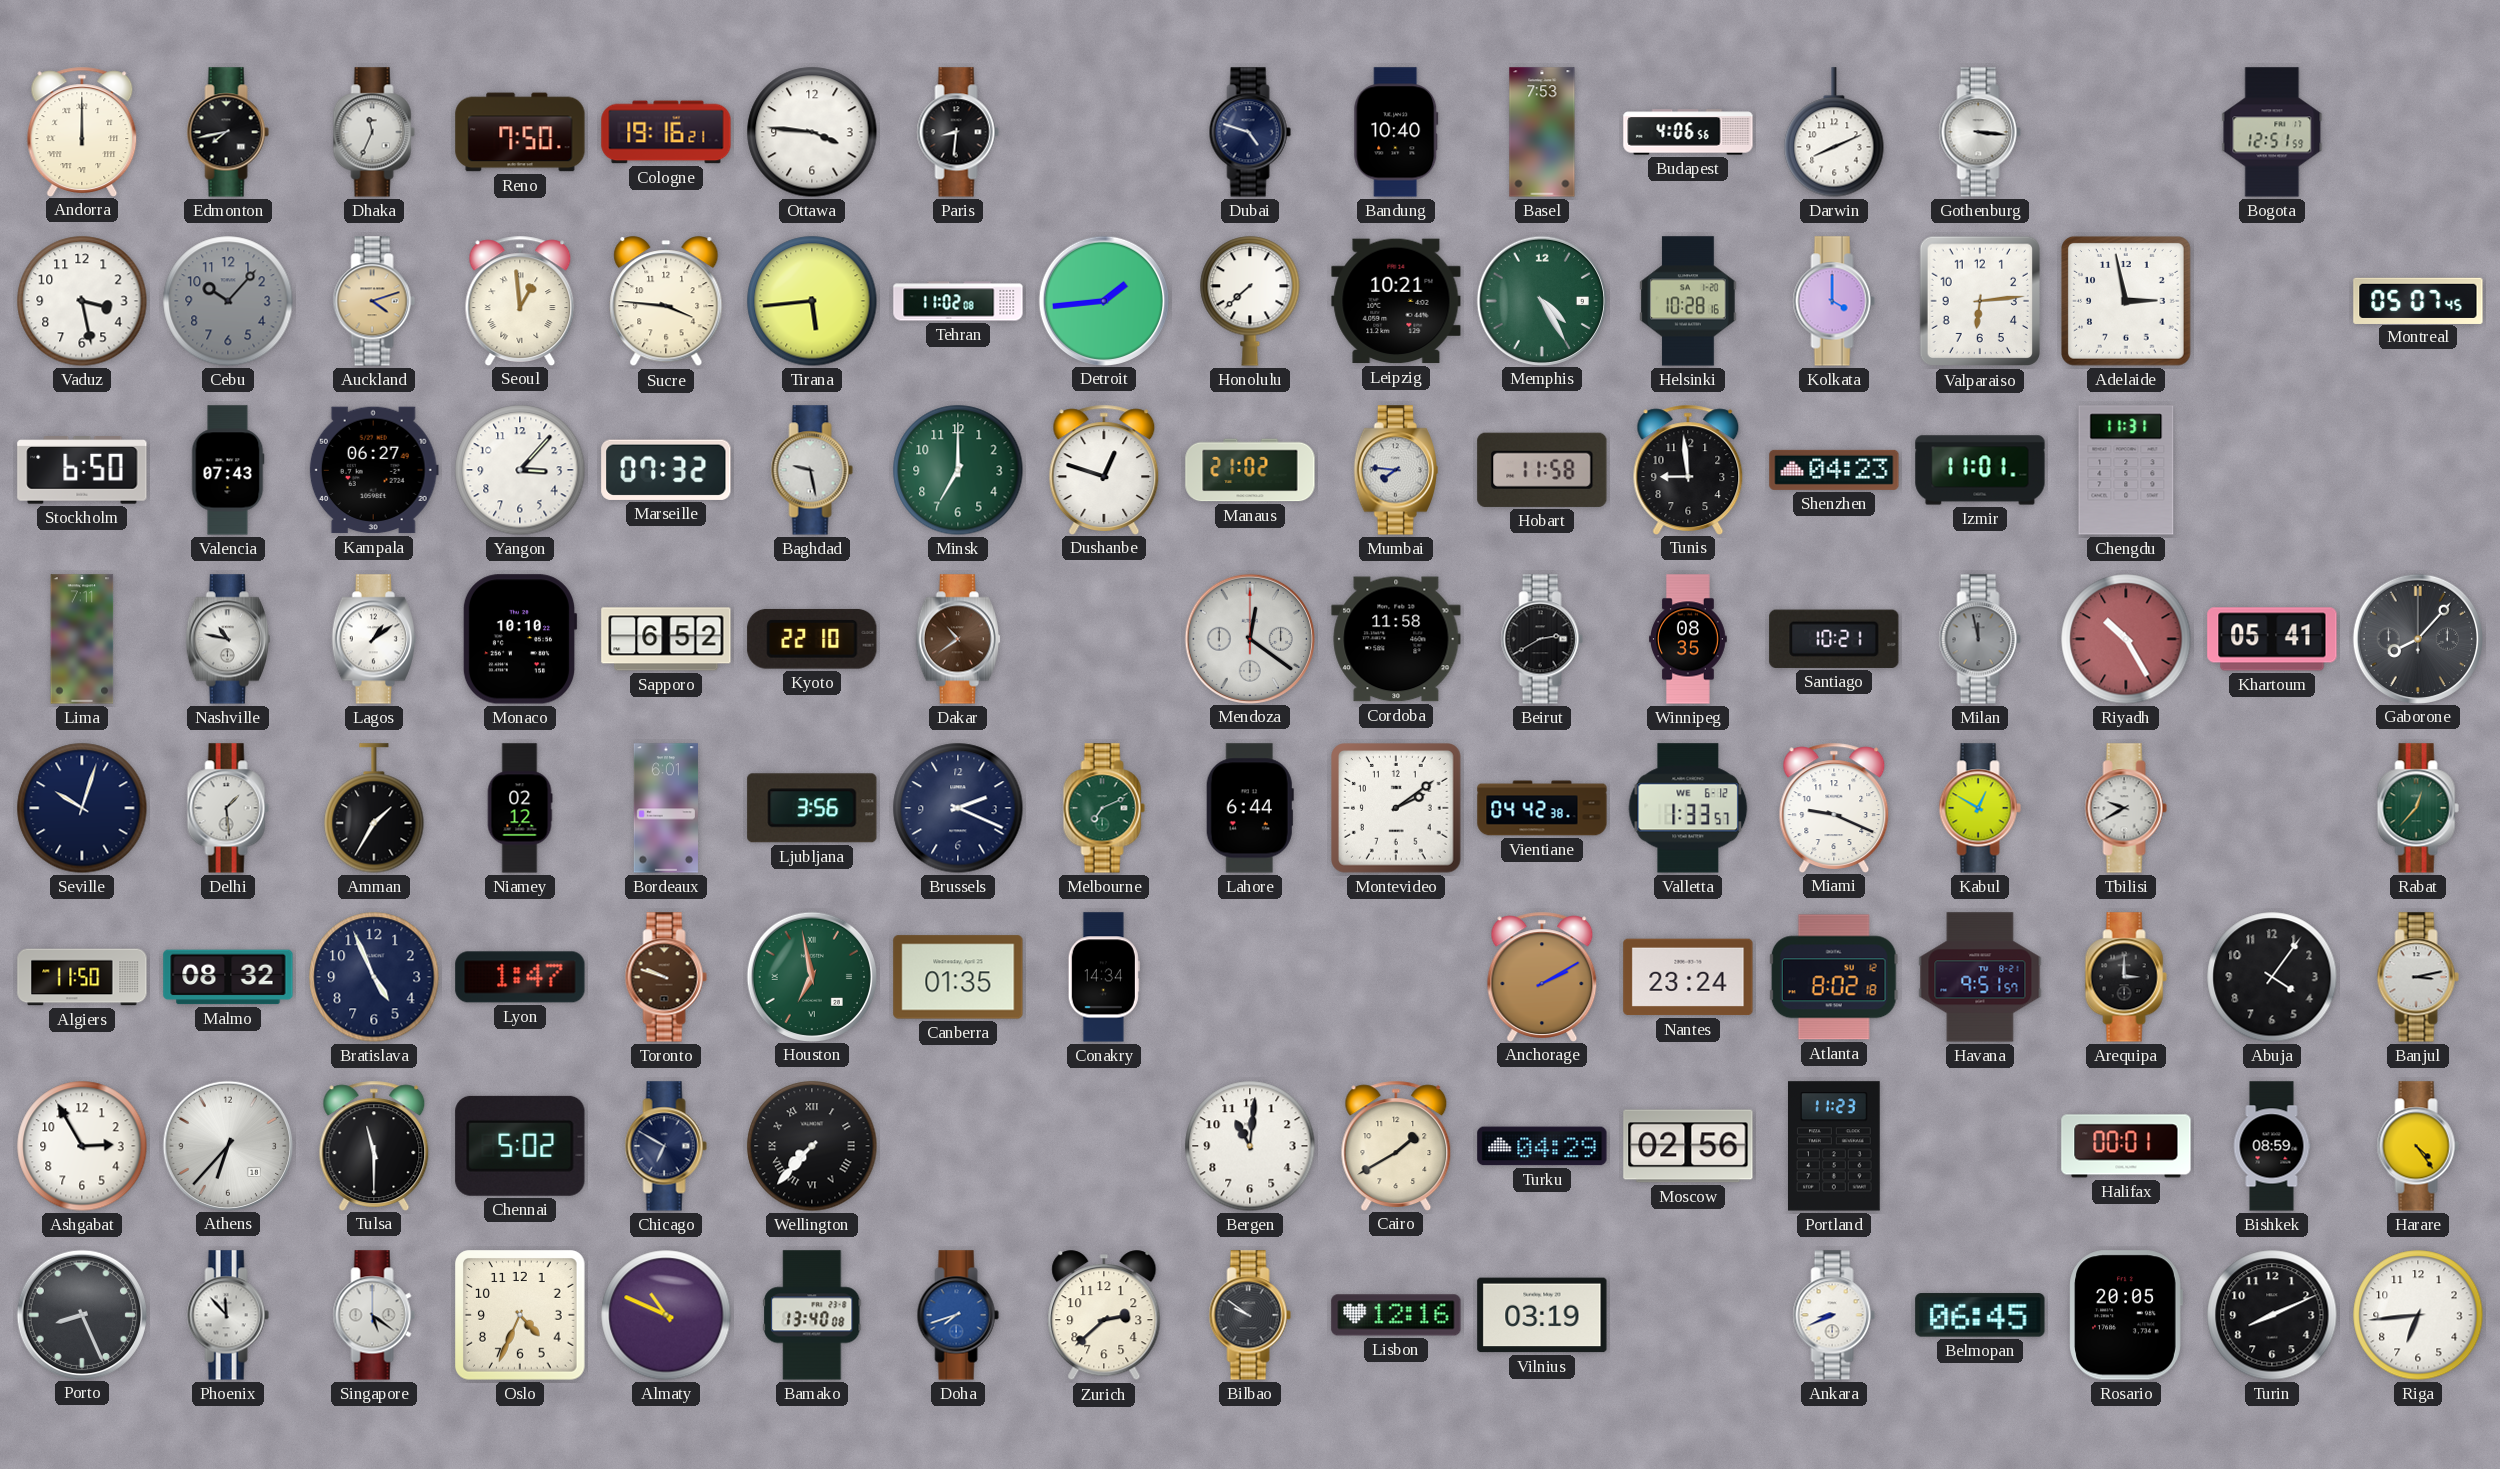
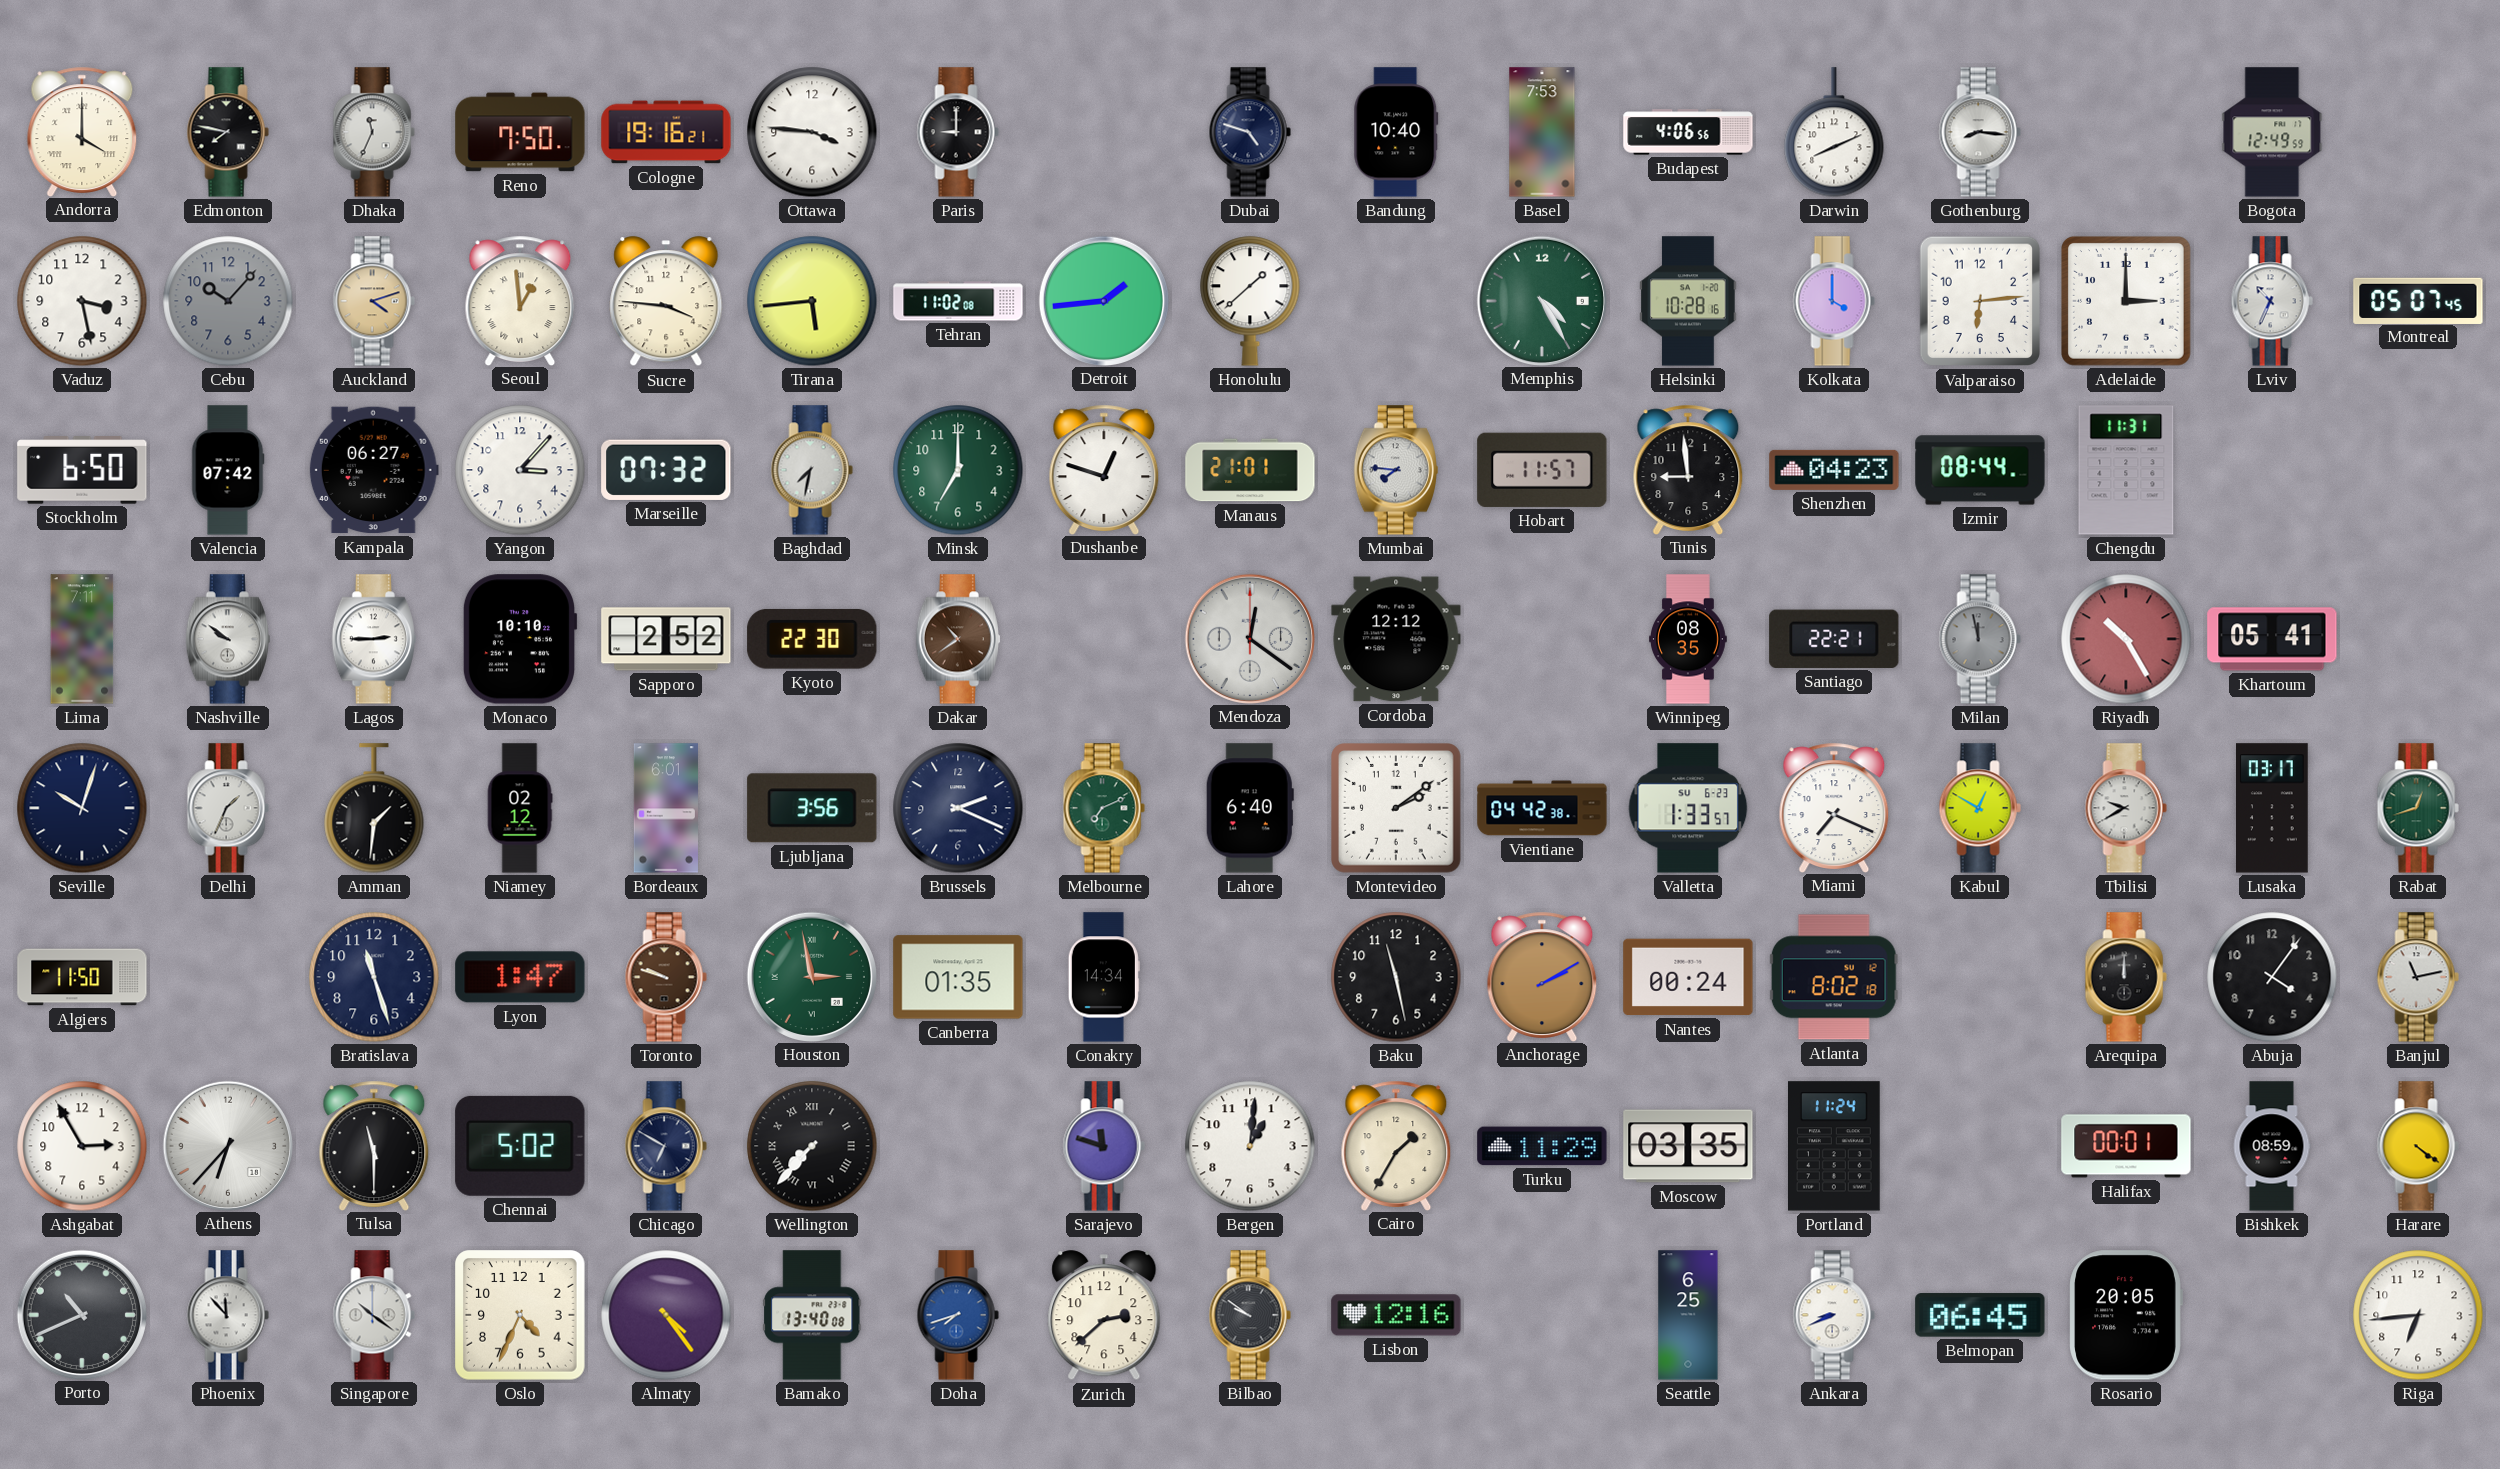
Andorra: 12:00 -> 4:00 (82, 131)
Edmonton: 7:43 -> 7:47 (228, 132)
Paris: 8:31 -> 9:00 (958, 132)
Gothenburg: 3:16 -> 8:16 (1980, 132)
Bogota: 12:51 -> 12:49 (2272, 132)
Honolulu: 7:38 -> 1:38 (1250, 301)
Leipzig: 10:21 -> none (1396, 301)
Adelaide: 2:58 -> 3:00 (2127, 302)
Lviv: none -> 10:34 (2272, 301)
Valencia: 07:43 -> 07:42 (228, 470)
Baghdad: 9:28 -> 7:32 (812, 470)
Manaus: 21:02 -> 21:01 (1250, 470)
Hobart: 11:58 -> 11:57 (1542, 470)
Izmir: 11:01 -> 08:44 (1980, 470)
Nashville: 10:47 -> 9:51 (228, 639)
Lagos: 1:09 -> 2:45 (374, 639)
Sapporo: 6:52 -> 2:52 (666, 639)
Kyoto: 22:10 -> 22:30 (812, 639)
Cordoba: 11:58 -> 12:12 (1396, 639)
Beirut: 2:40 -> none (1542, 639)
Santiago: 10:21 -> 22:21 (1834, 639)
Gaborone: 8:07 -> none (2417, 638)
Delhi: 1:29 -> 1:34 (228, 808)
Amman: 1:35 -> 1:31 (374, 808)
Lahore: 6:44 -> 6:40 (1250, 808)
Valletta date: WE 6-12 -> SU 6-23 (1688, 808)
Miami: 9:19 -> 7:19 (1834, 807)
Lusaka: none -> 03:17 (2273, 808)
Rabat: 12:37 -> 12:42 (2418, 808)
Malmo: 08:32 -> none (228, 977)
Bratislava: 4:56 -> 11:27 (374, 977)
Houston: 6:58 -> 2:58 (811, 976)
Baku: none -> 11:28 (1396, 977)
Nantes: 23:24 -> 00:24 (1688, 977)
Havana: 9:51 -> none (1980, 977)
Arequipa: 3:00 -> 12:00 (2126, 977)
Banjul: 3:13 -> 11:13 (2418, 977)
Sarajevo: none -> 11:48 (1104, 1146)
Bergen: 11:01 -> 1:01 (1250, 1146)
Cairo: 1:40 -> 1:35 (1396, 1145)
Turku: 04:29 -> 11:29 (1542, 1146)
Moscow: 02:56 -> 03:35 (1688, 1146)
Portland: 11:23 -> 11:24 (1835, 1146)
Harare: 4:24 -> 4:21 (2418, 1146)
Porto: 8:26 -> 10:41 (81, 1314)
Singapore: 5:21 -> 10:21 (374, 1315)
Almaty: 10:49 -> 4:24 (666, 1315)
Vilnius: 03:19 -> none (1542, 1315)
Seattle: none -> 6:25 (1688, 1315)
Turin: 8:11 -> none (2272, 1315)
